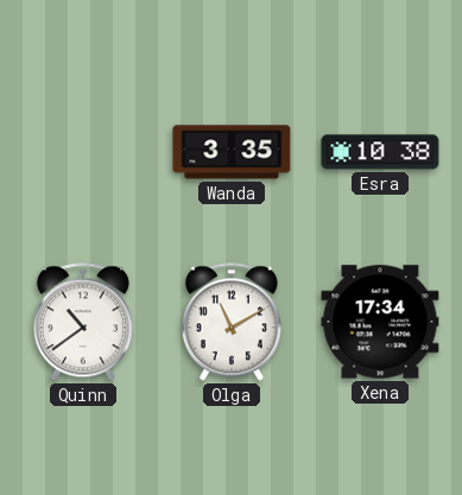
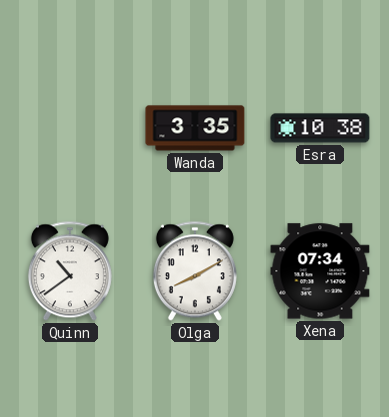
Olga: 11:10 -> 8:10 (195, 271)
Xena: 17:34 -> 07:34 (320, 271)
